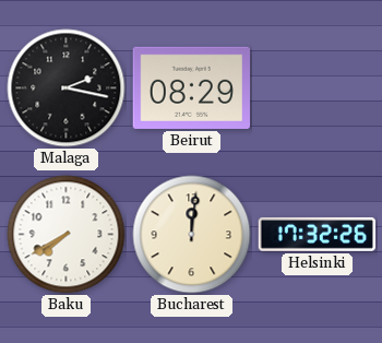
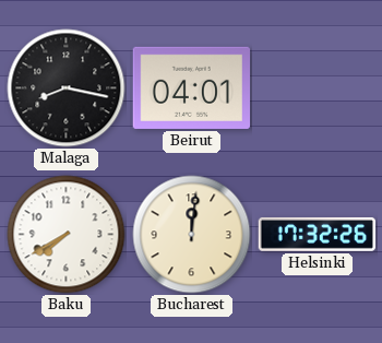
Malaga: 2:17 -> 8:17 (67, 88)
Beirut: 08:29 -> 04:01 (191, 87)
